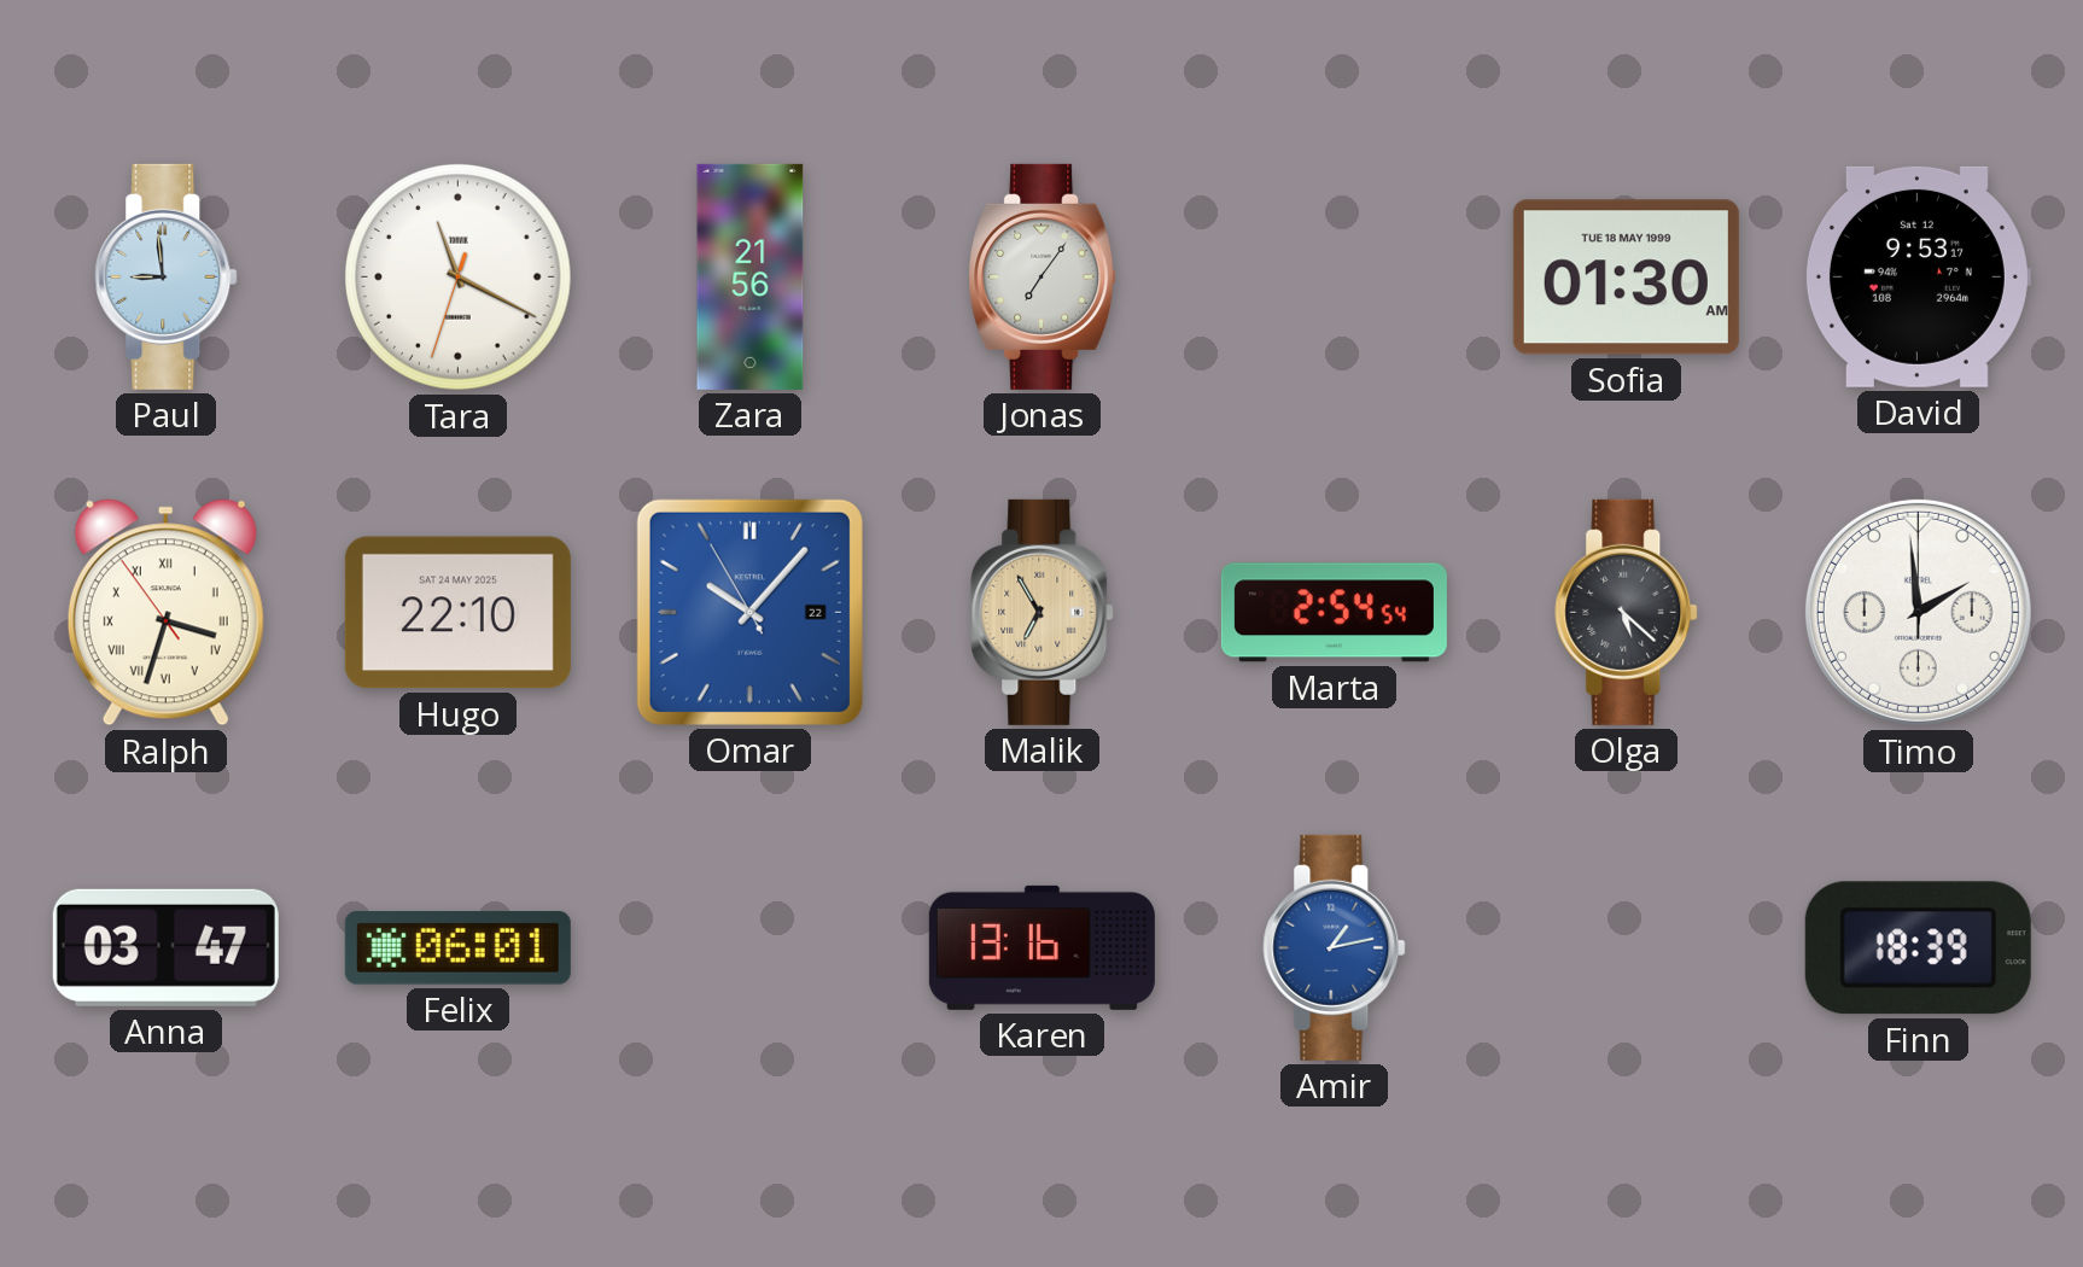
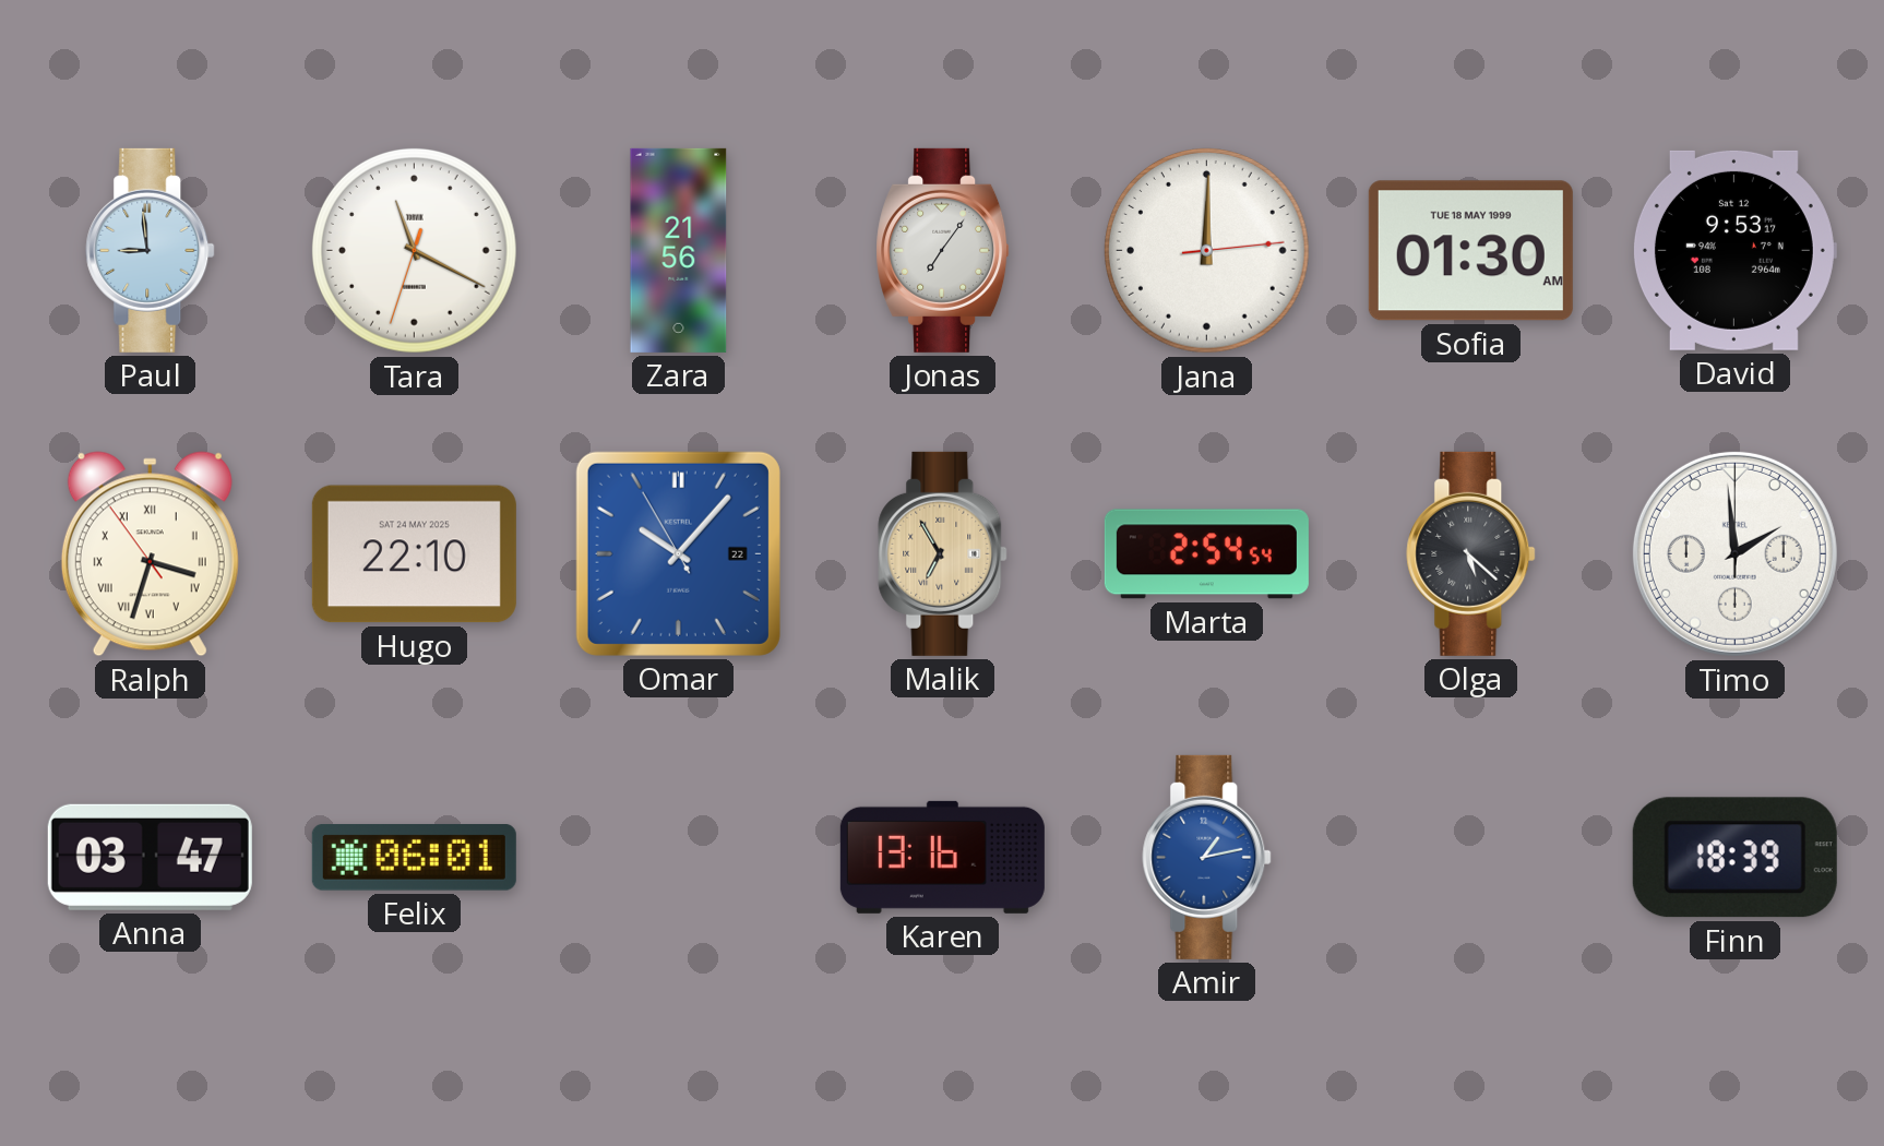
Jana: none -> 12:00 (1206, 250)
